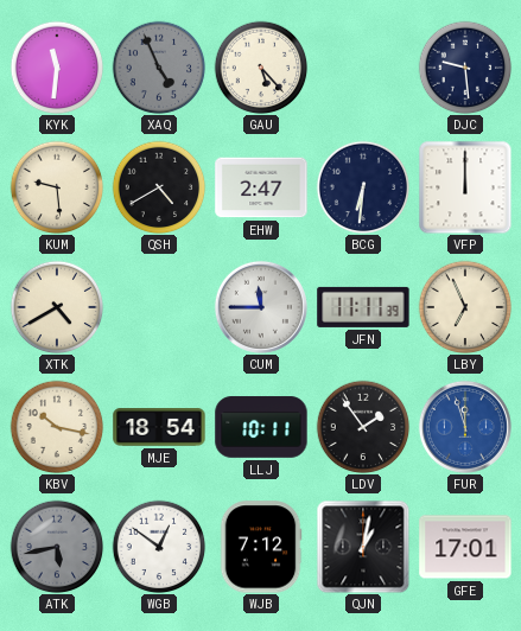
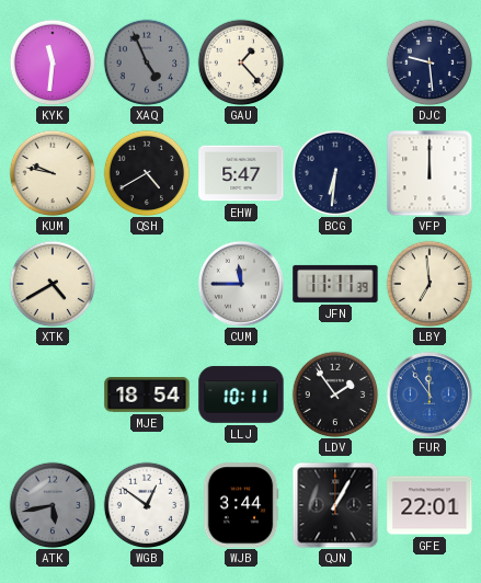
GAU: 5:23 -> 1:23 (241, 62)
KUM: 9:29 -> 9:47 (53, 173)
EHW: 2:47 -> 5:47 (241, 173)
LBY: 6:56 -> 6:59 (430, 284)
KBV: 10:17 -> none (57, 427)
FUR: 11:57 -> 11:54 (430, 395)
WJB: 7:12 -> 3:44 (241, 505)
QJN: 1:02 -> 1:05 (335, 505)
GFE: 17:01 -> 22:01 (430, 505)
